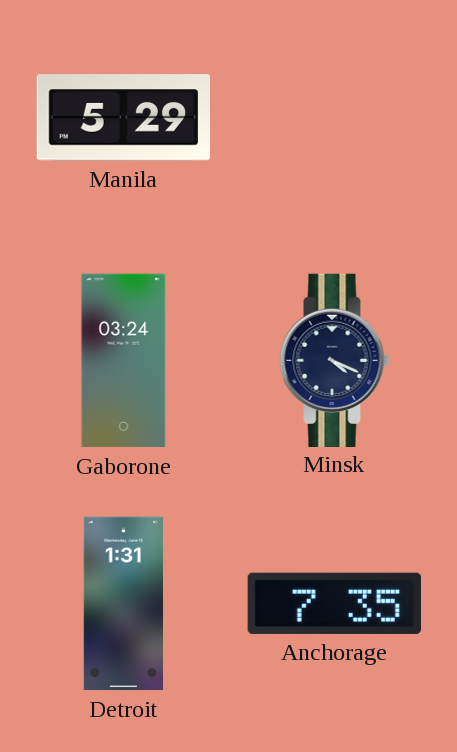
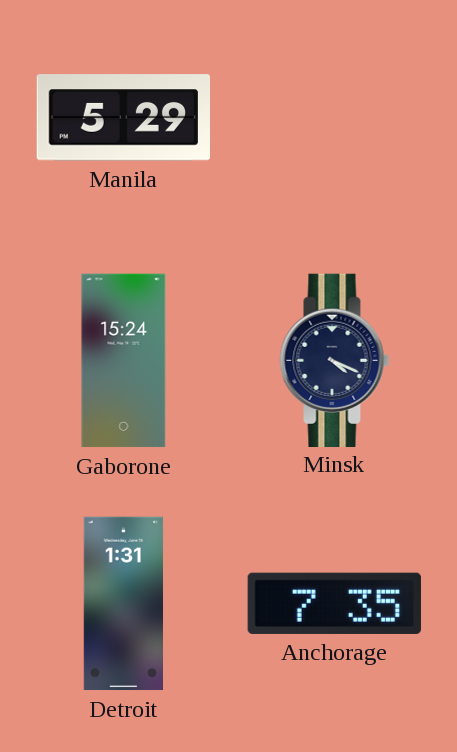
Gaborone: 03:24 -> 15:24 (124, 361)
